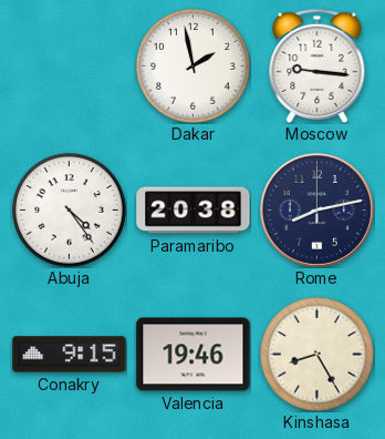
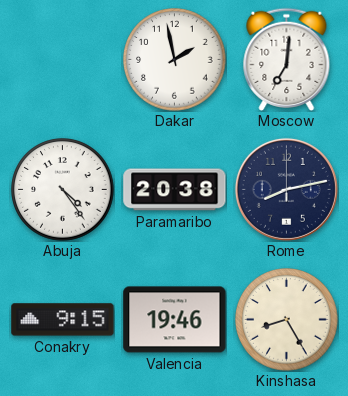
Moscow: 9:16 -> 7:01 (287, 59)
